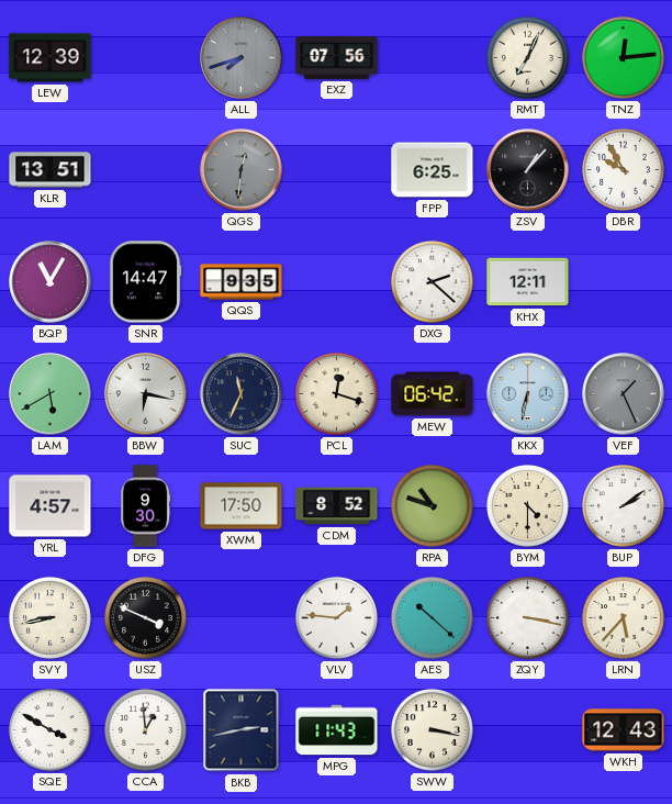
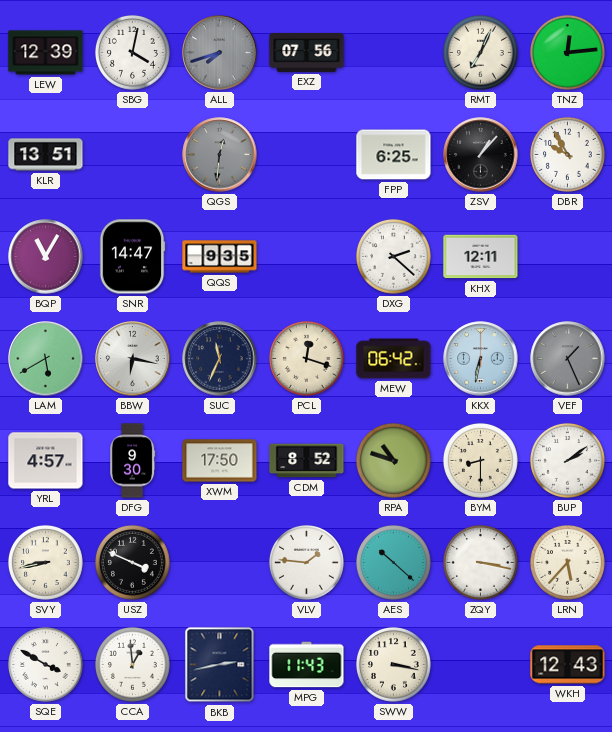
SBG: none -> 4:02 (133, 53)
BYM: 4:30 -> 8:30 (481, 461)
